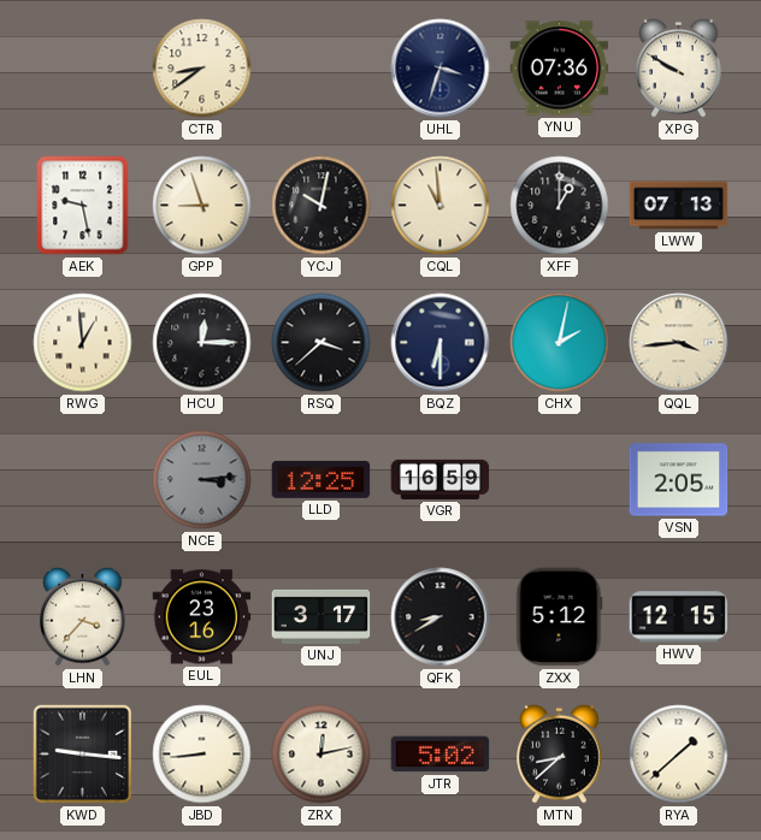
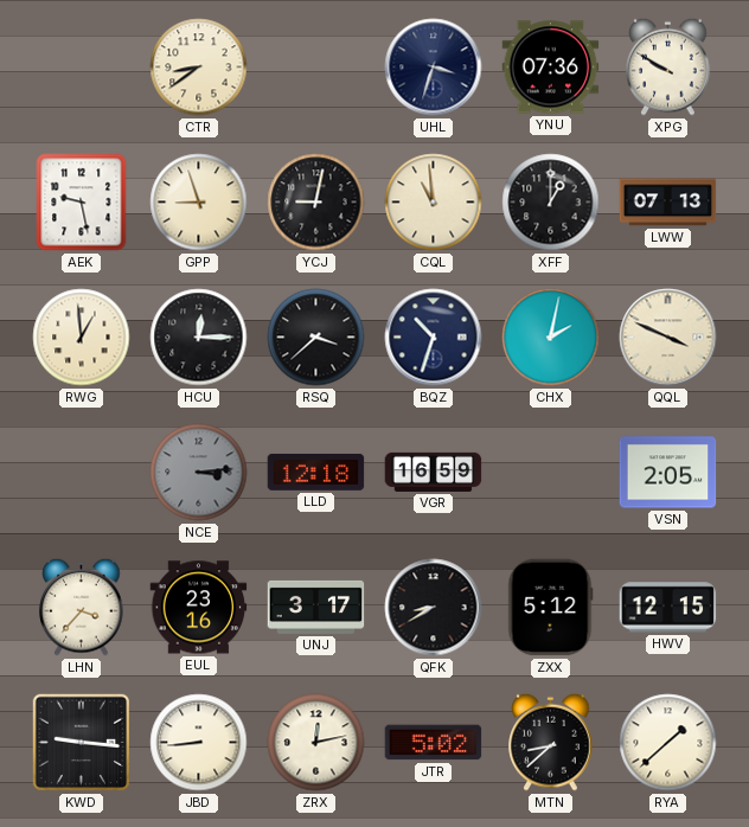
YCJ: 10:02 -> 9:02 (316, 203)
BQZ: 6:30 -> 10:33 (434, 338)
QQL: 3:44 -> 3:49 (668, 338)
LLD: 12:25 -> 12:18 (316, 472)
